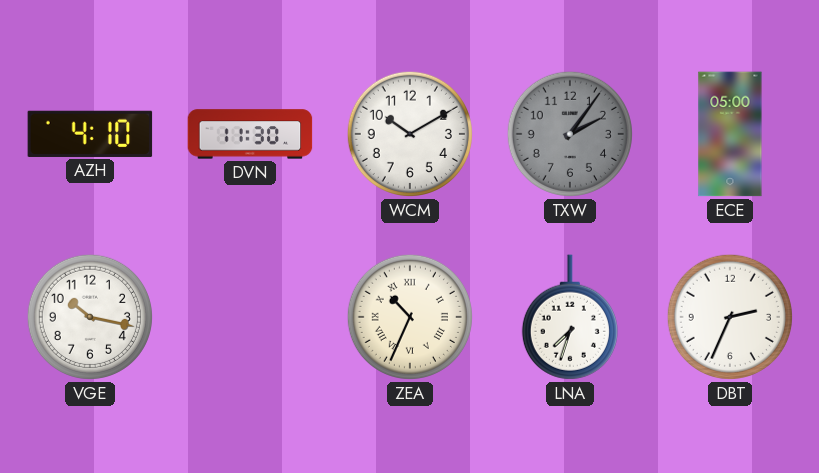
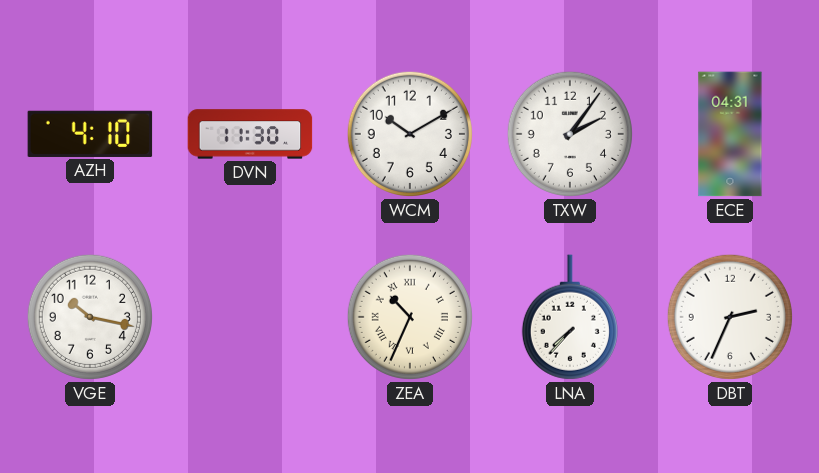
TXW dial: grey -> white (570, 134)
ECE: 05:00 -> 04:31 (730, 134)
LNA: 7:33 -> 7:37 (570, 317)
